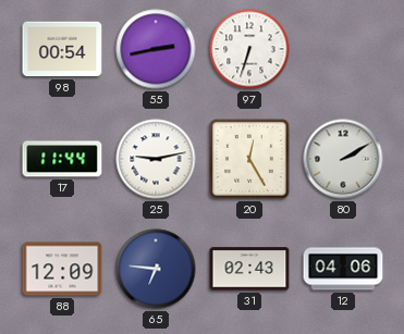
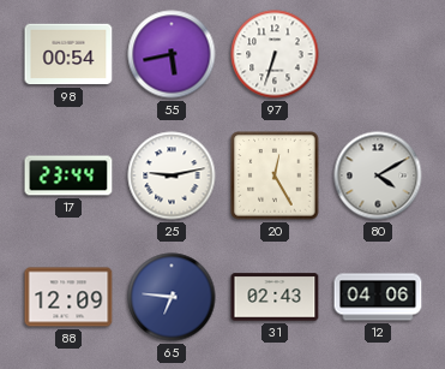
55: 2:43 -> 5:43 (172, 54)
17: 11:44 -> 23:44 (68, 175)
80: 2:10 -> 4:10 (378, 175)
